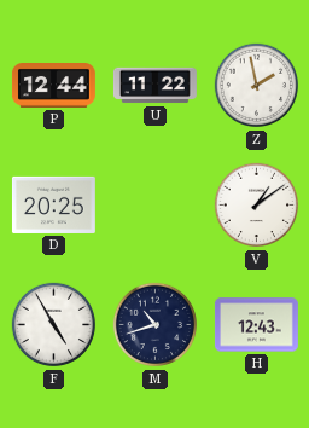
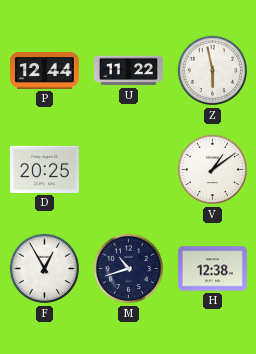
Z: 1:58 -> 5:58 (213, 71)
F: 4:55 -> 12:55 (45, 269)
H: 12:43 -> 12:38 (212, 269)
